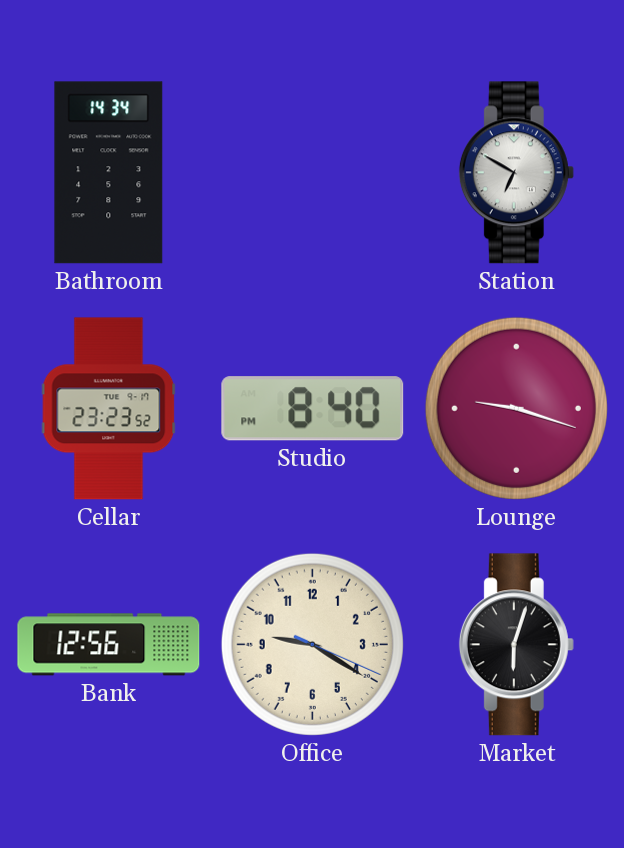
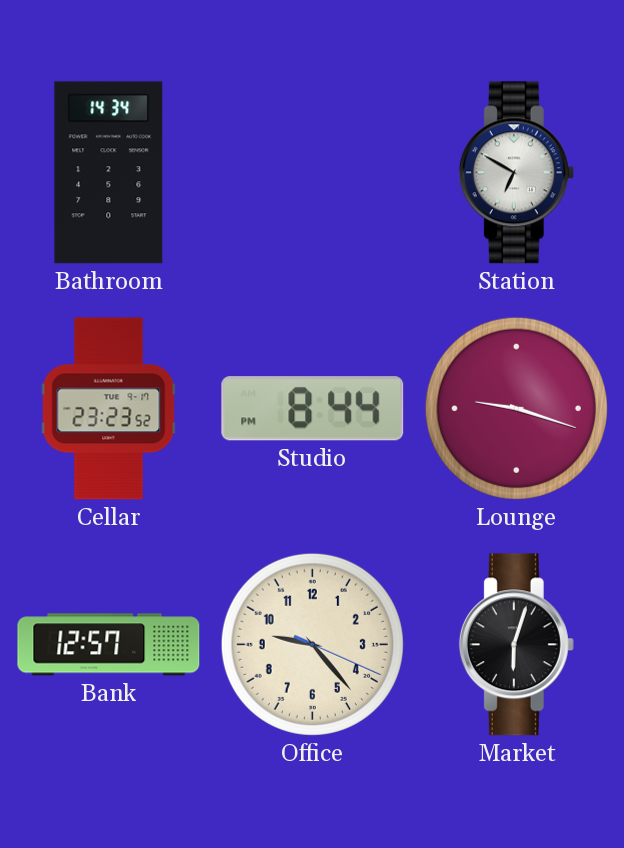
Studio: 8:40 -> 8:44 (313, 409)
Bank: 12:56 -> 12:57 (109, 645)
Office: 9:20 -> 9:23 (312, 644)
